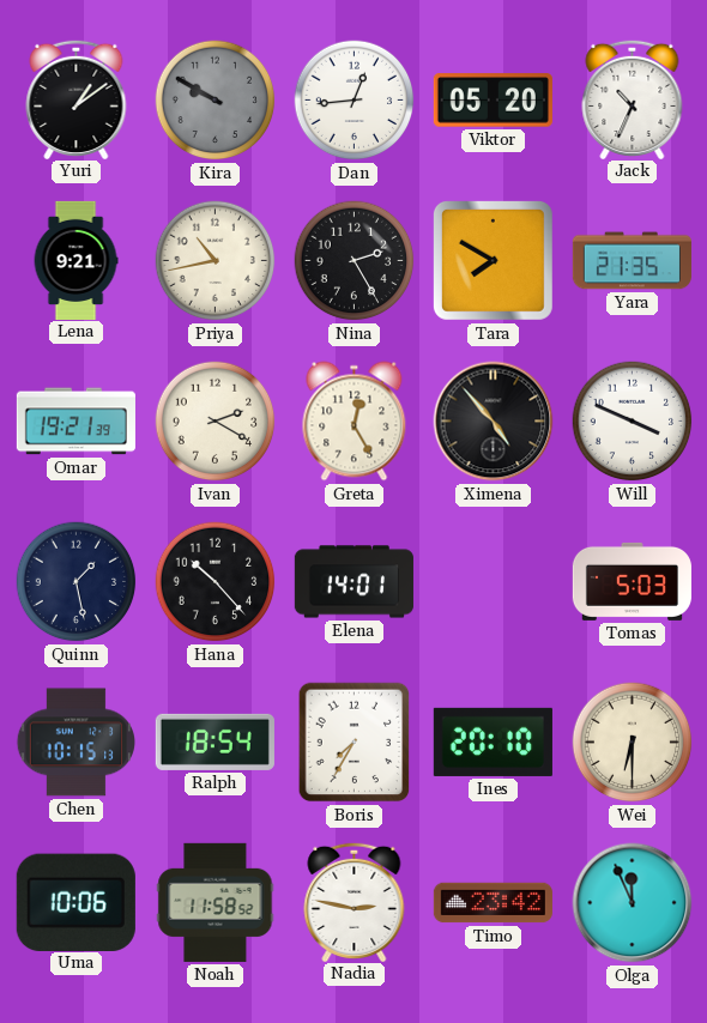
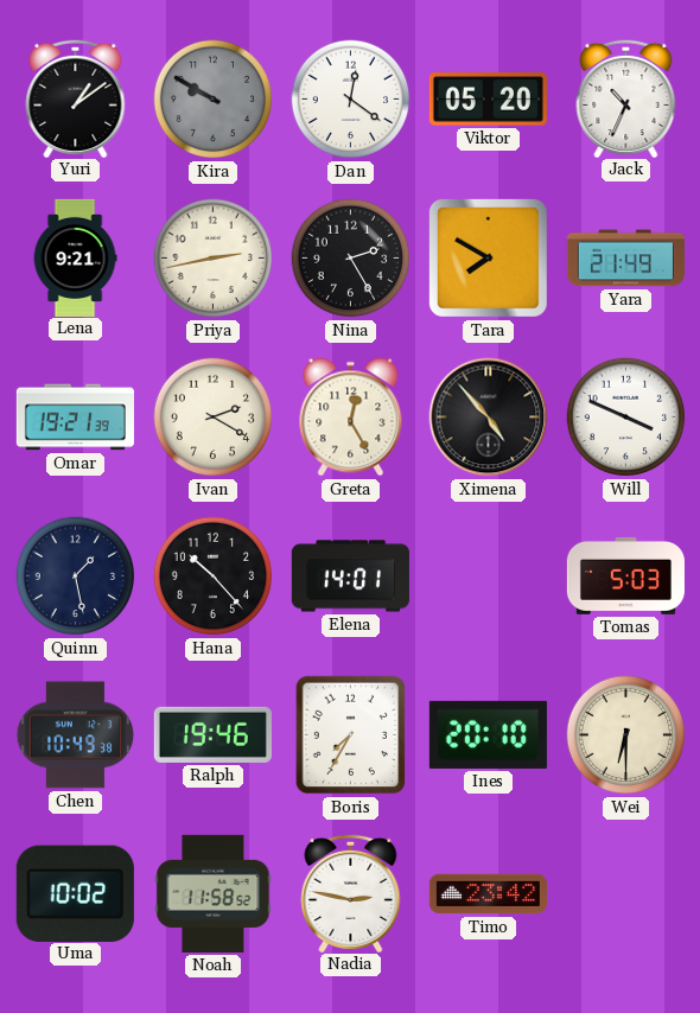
Dan: 12:44 -> 12:21 (351, 100)
Priya: 10:43 -> 2:43 (214, 259)
Yara: 21:35 -> 21:49 (625, 259)
Chen: 10:15 -> 10:49 (76, 735)
Ralph: 18:54 -> 19:46 (212, 734)
Uma: 10:06 -> 10:02 (75, 893)
Olga: 11:56 -> none (633, 903)
